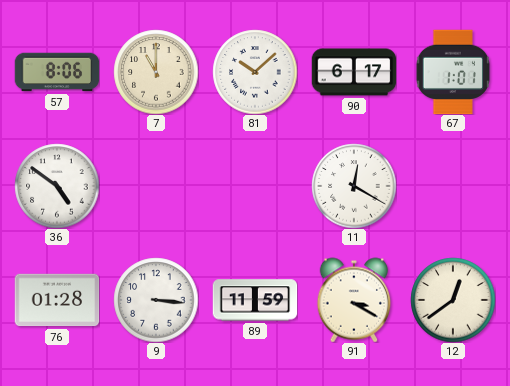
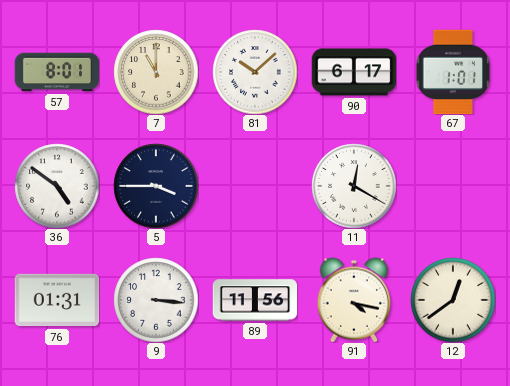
57: 8:06 -> 8:01 (57, 72)
5: none -> 3:45 (156, 186)
76: 01:28 -> 01:31 (57, 300)
89: 11:59 -> 11:56 (255, 300)
91: 3:20 -> 4:17 (354, 300)
